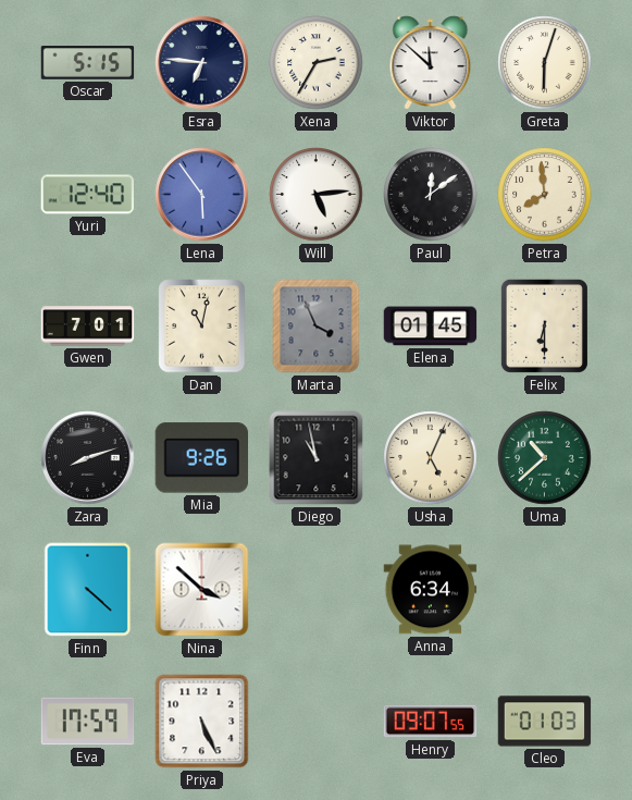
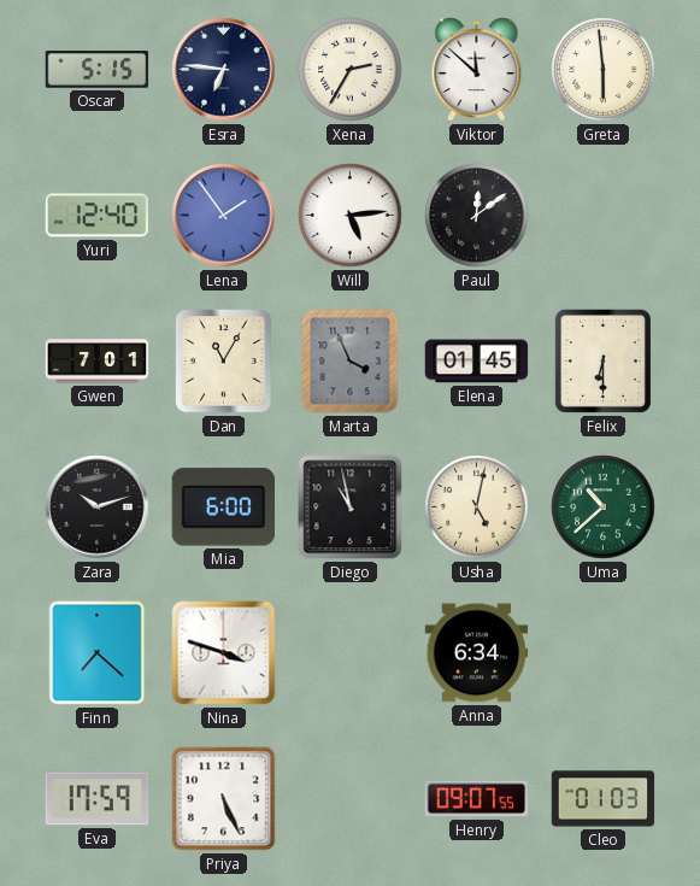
Greta: 6:03 -> 5:59 (604, 70)
Lena: 5:54 -> 1:54 (224, 216)
Petra: 7:59 -> none (545, 195)
Dan: 11:02 -> 11:05 (224, 362)
Zara: 8:12 -> 10:12 (98, 507)
Mia: 9:26 -> 6:00 (223, 507)
Usha: 5:04 -> 5:02 (477, 507)
Finn: 4:22 -> 7:22 (98, 653)
Nina: 3:52 -> 3:48 (224, 653)
